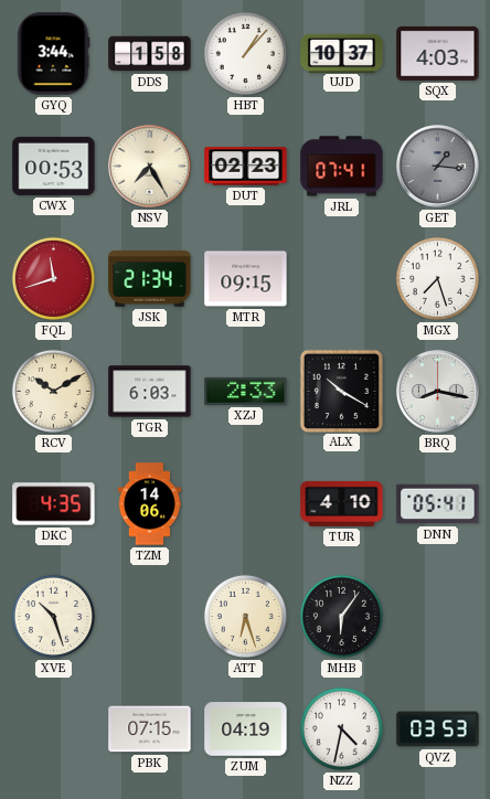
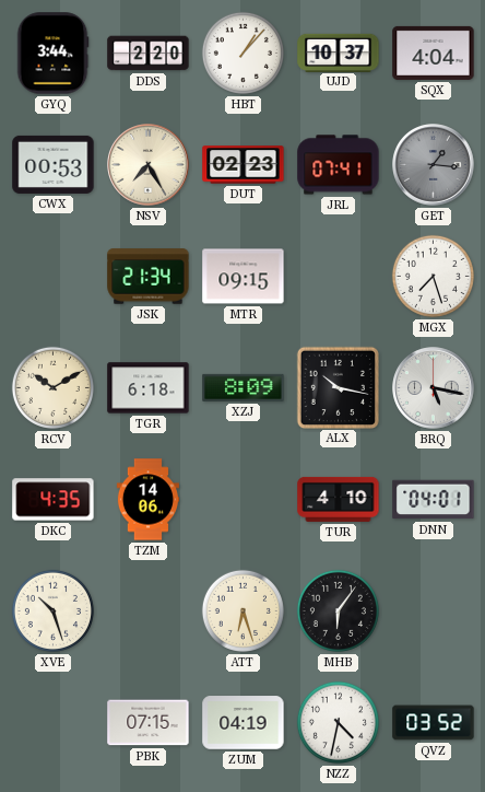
DDS: 1:58 -> 2:20 (149, 54)
SQX: 4:03 -> 4:04 (434, 53)
FQL: 11:42 -> none (53, 278)
TGR: 6:03 -> 6:18 (149, 388)
XZJ: 2:33 -> 8:09 (244, 387)
ALX: 10:20 -> 10:17 (338, 387)
BRQ: 8:17 -> 5:17 (434, 388)
DNN: 05:41 -> 04:01 (434, 500)
QVZ: 03:53 -> 03:52 (434, 723)
